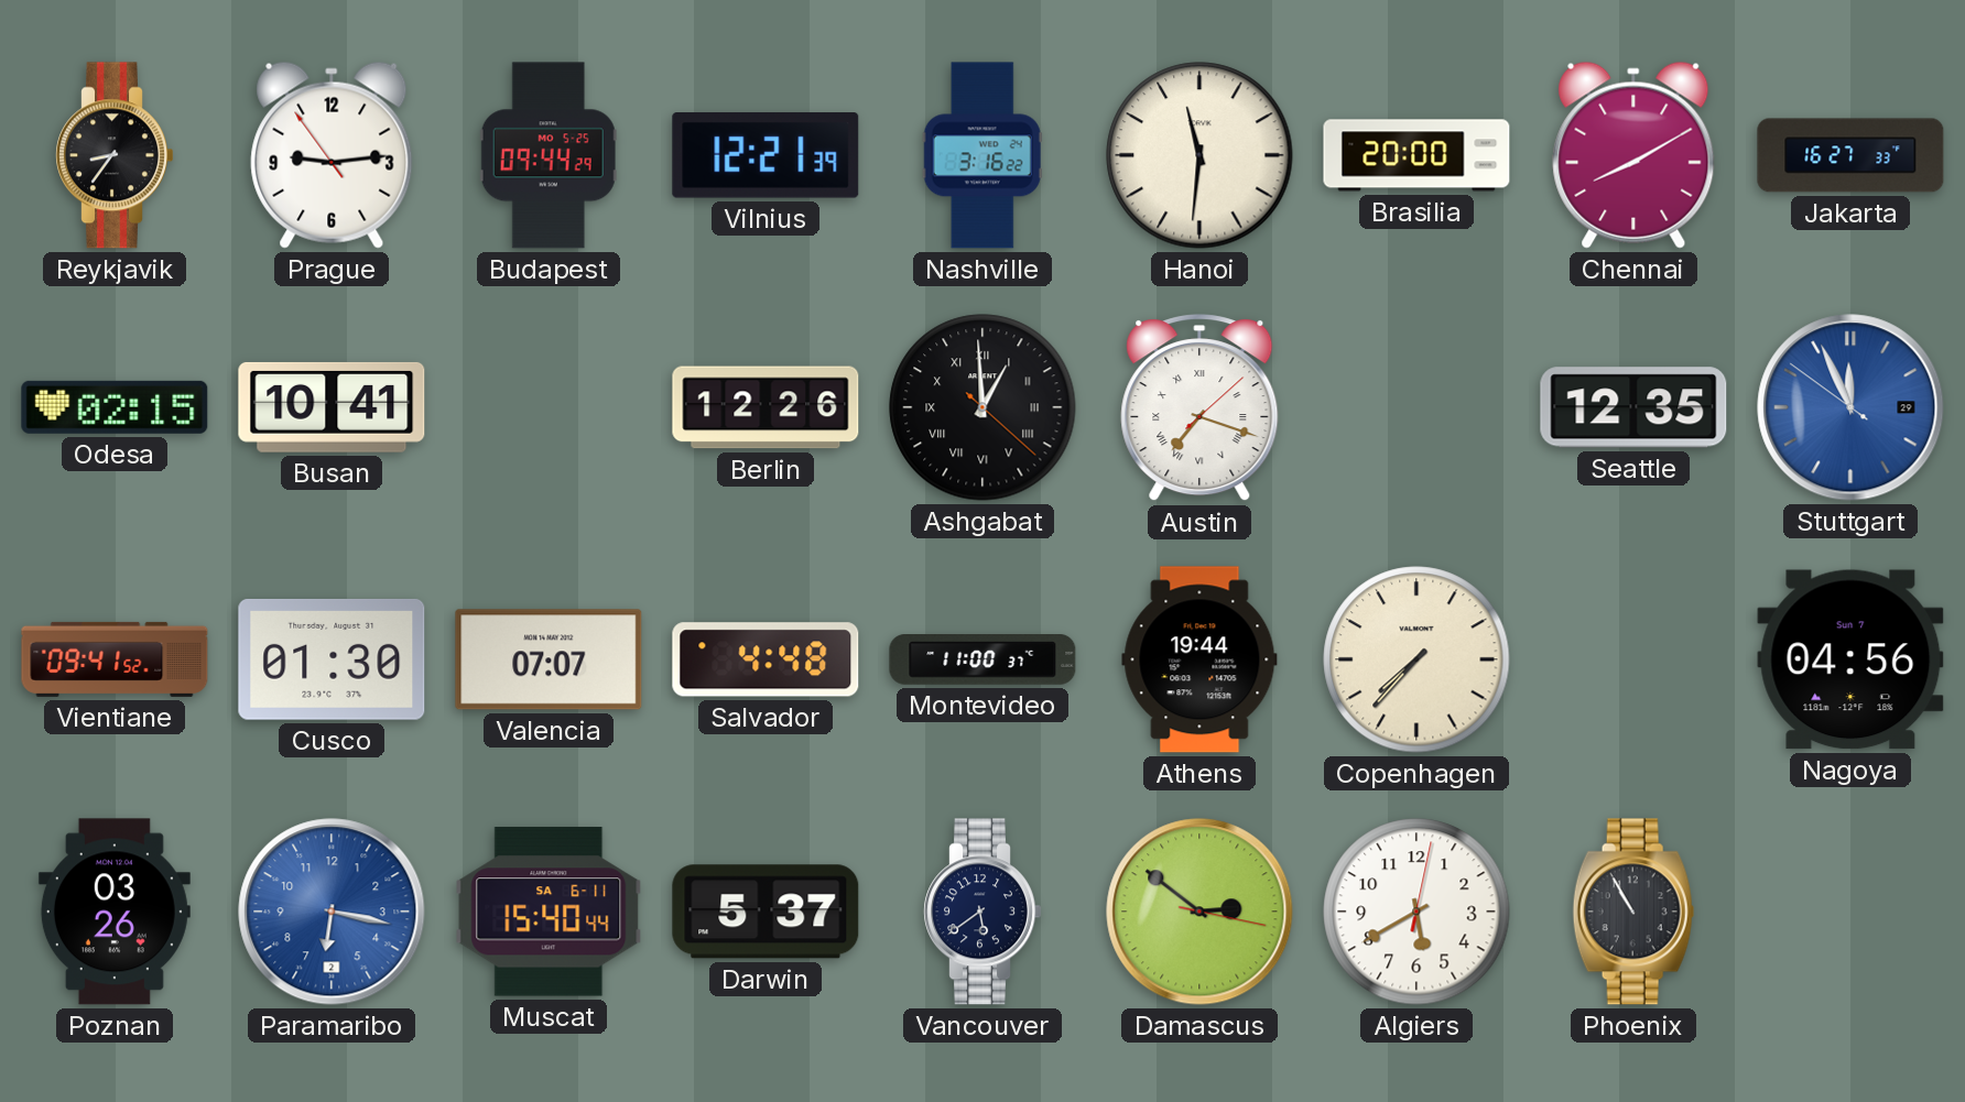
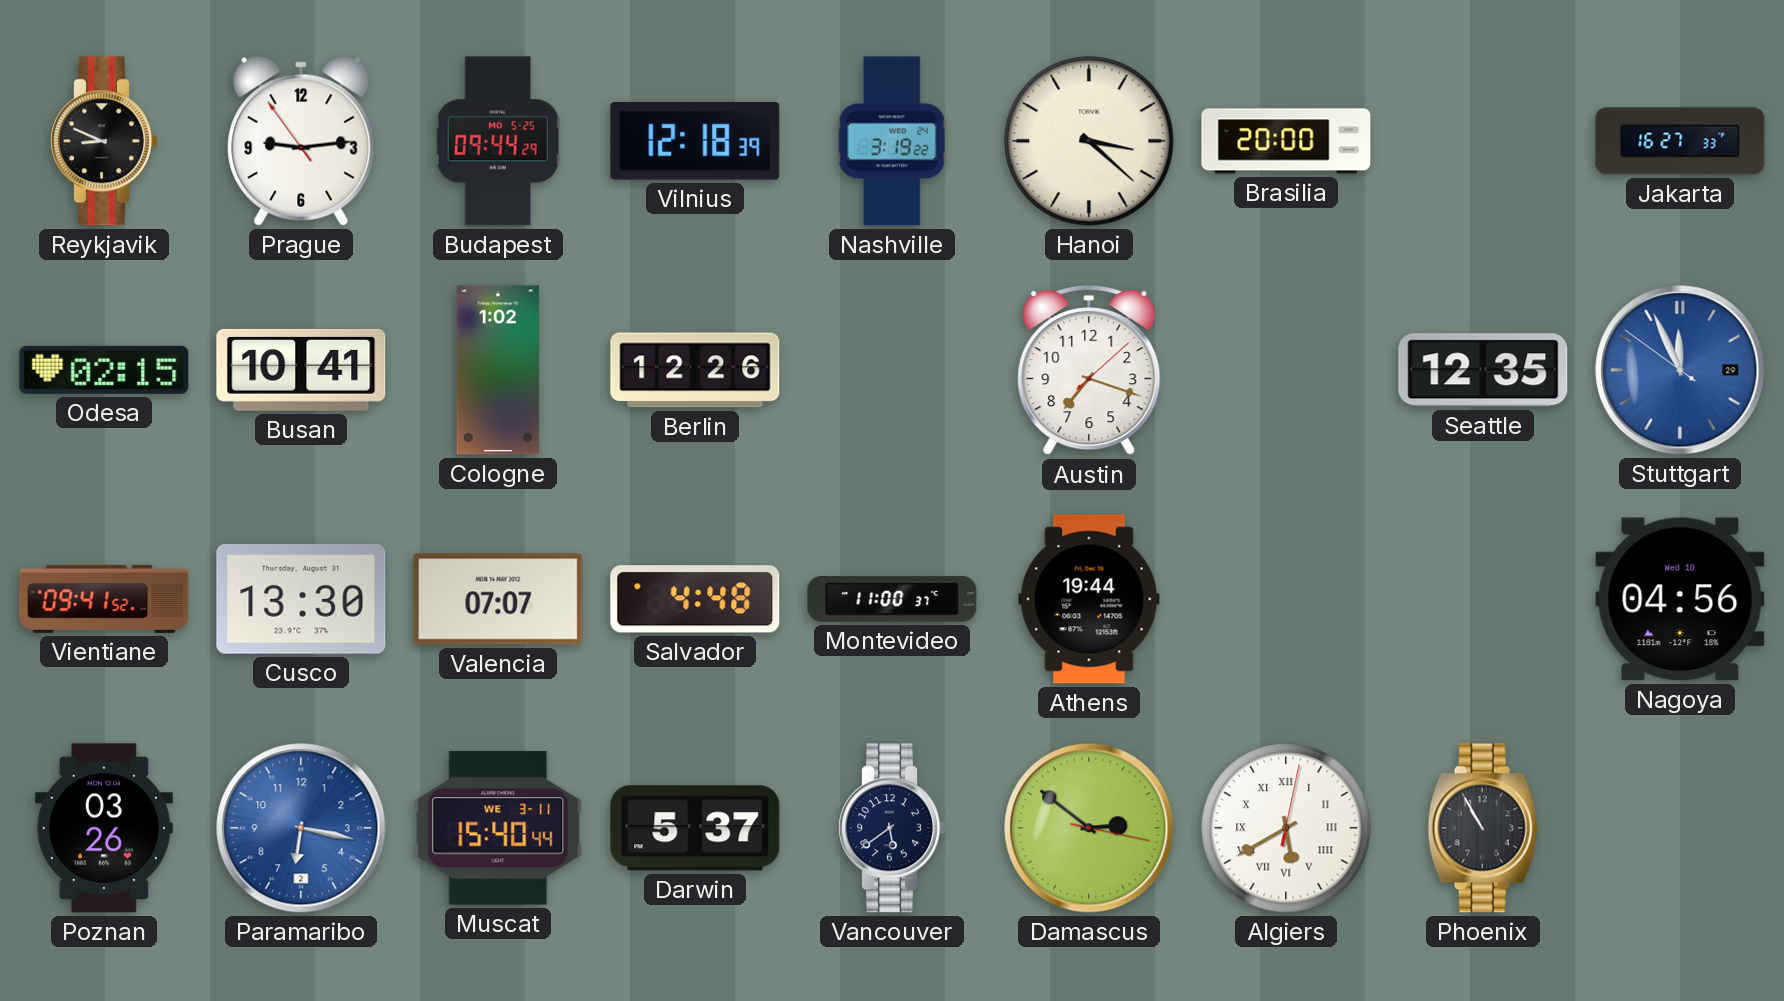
Reykjavik: 8:36 -> 8:49 (103, 141)
Vilnius: 12:21 -> 12:18 (695, 142)
Nashville: 3:16 -> 3:19 (892, 141)
Hanoi: 11:31 -> 3:22 (1089, 141)
Chennai: 8:10 -> none (1633, 155)
Cologne: none -> 1:02 (497, 370)
Ashgabat: 12:59 -> none (983, 407)
Austin numerals: Roman -> Arabic (1089, 371)
Cusco: 01:30 -> 13:30 (301, 599)
Copenhagen: 7:37 -> none (1416, 659)
Nagoya date: Sun 7 -> Wed 10 (1680, 599)
Muscat date: SA 6-11 -> WE 3-11 (498, 828)
Algiers numerals: Arabic -> Roman (1286, 828)
